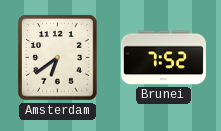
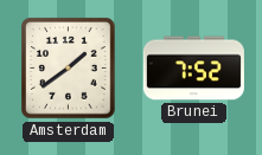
Amsterdam: 6:39 -> 1:39 (69, 69)
